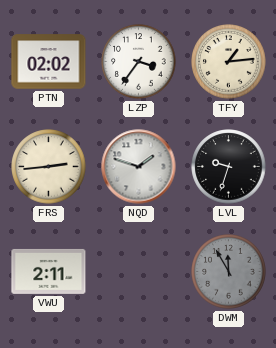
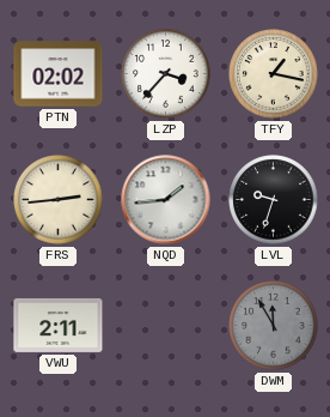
LZP: 3:36 -> 3:37 (166, 74)
TFY: 1:14 -> 1:17 (274, 74)
NQD: 1:48 -> 1:44 (166, 200)
